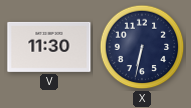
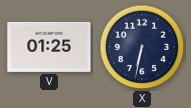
V: 11:30 -> 01:25 (49, 47)
